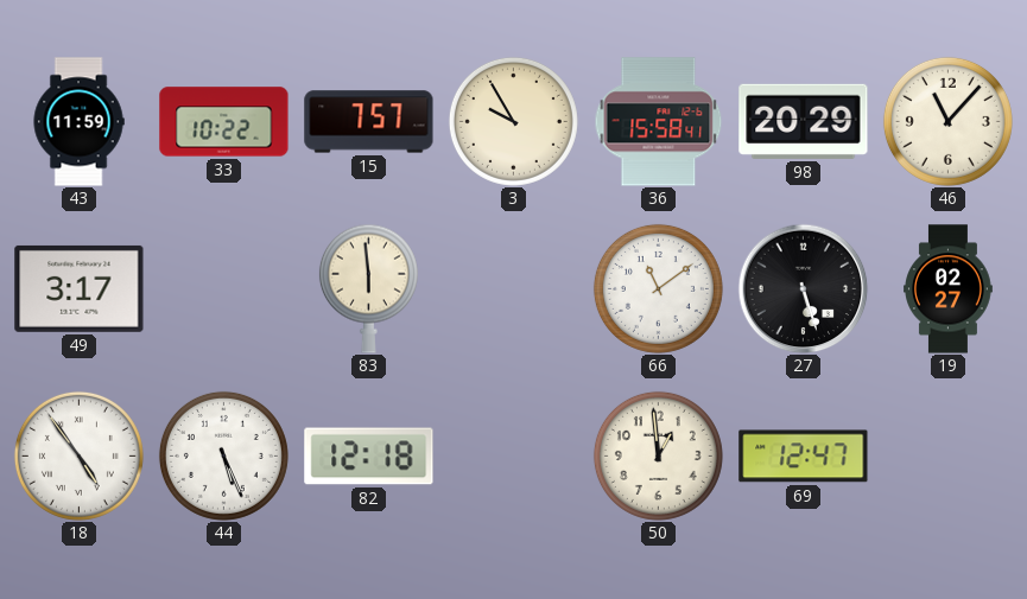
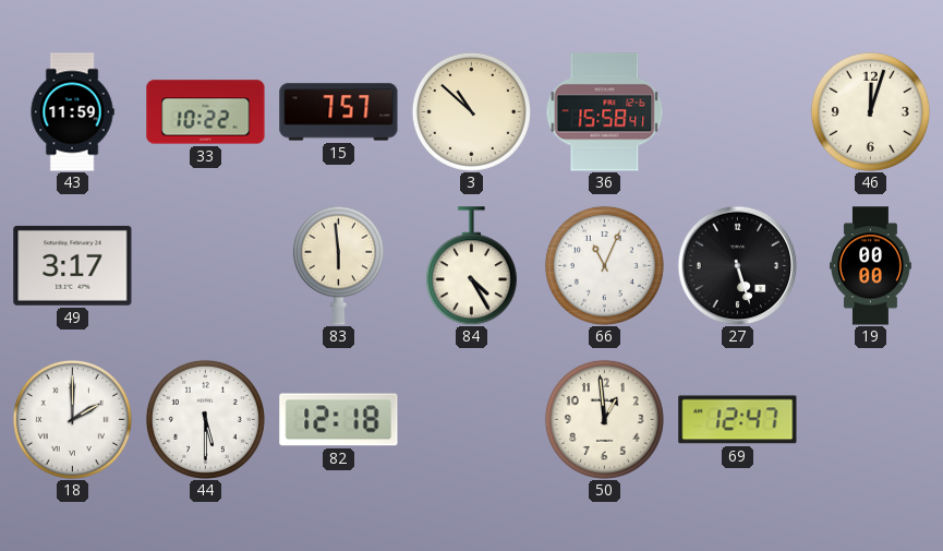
3: 9:55 -> 10:52 (471, 111)
98: 20:29 -> none (804, 121)
46: 11:07 -> 12:03 (870, 111)
84: none -> 4:25 (471, 266)
66: 11:09 -> 11:04 (604, 265)
19: 02:27 -> 00:00 (871, 266)
18: 4:54 -> 2:00 (72, 419)
44: 5:26 -> 5:30 (205, 419)
